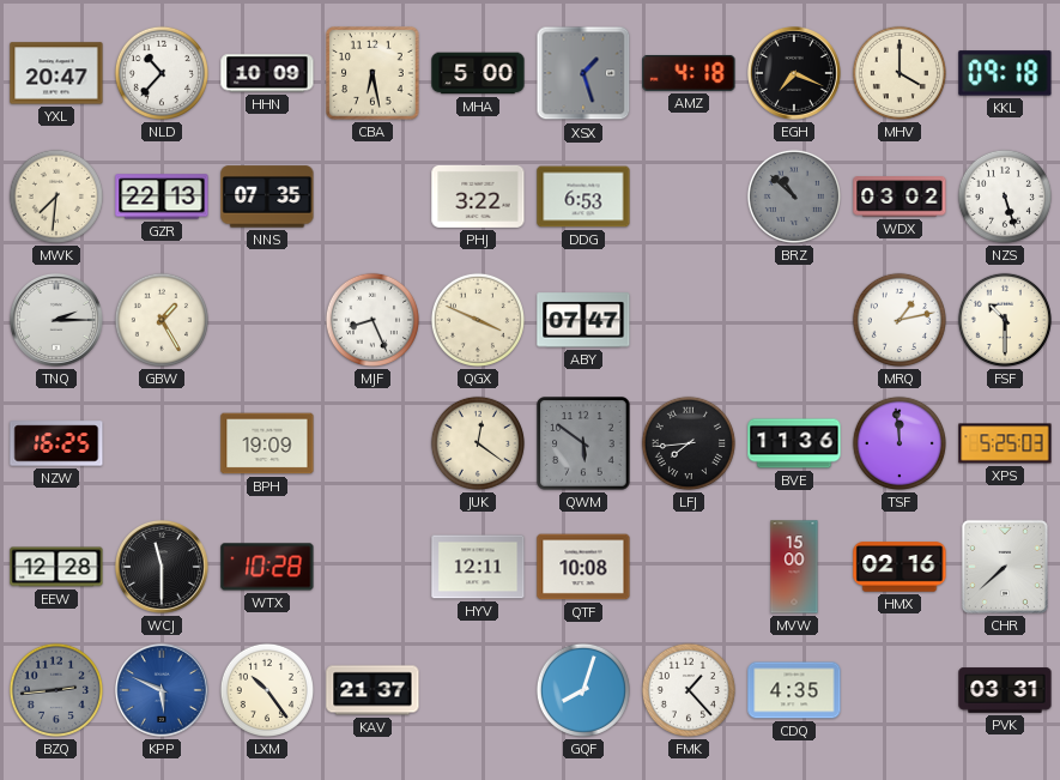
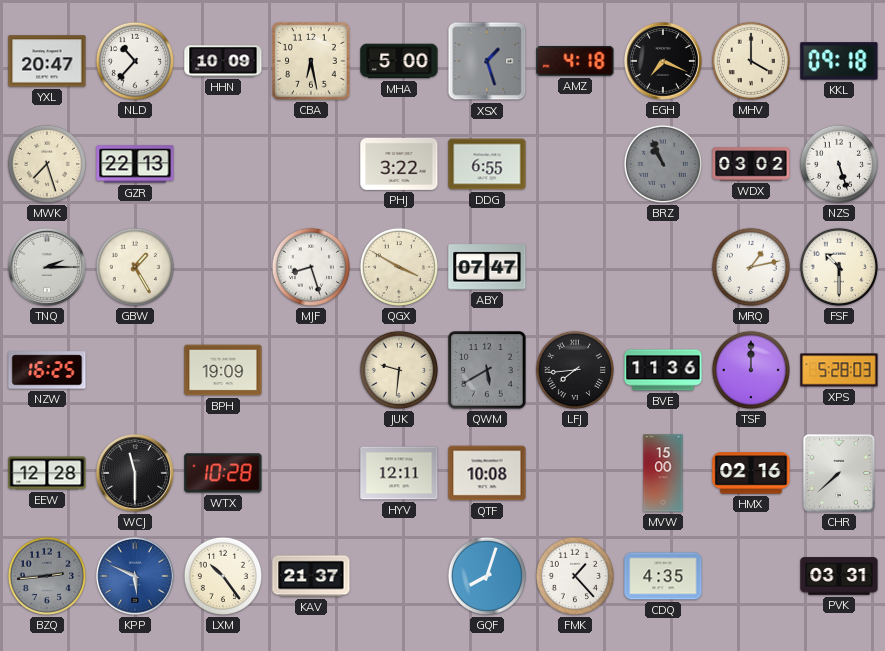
MWK: 7:31 -> 7:27 (47, 164)
NNS: 07:35 -> none (267, 196)
DDG: 6:53 -> 6:55 (487, 164)
BRZ: 10:52 -> 10:56 (663, 164)
MJF: 8:26 -> 8:27 (311, 267)
QGX: 3:49 -> 3:50 (399, 267)
JUK: 12:21 -> 9:31 (399, 370)
QWM: 5:51 -> 5:40 (487, 370)
TSF: 11:59 -> 12:00 (751, 370)
XPS: 5:25 -> 5:28 (839, 370)
